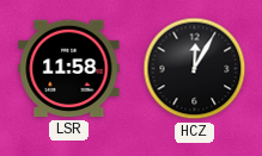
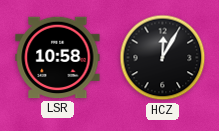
LSR: 11:58 -> 10:58 (58, 58)
